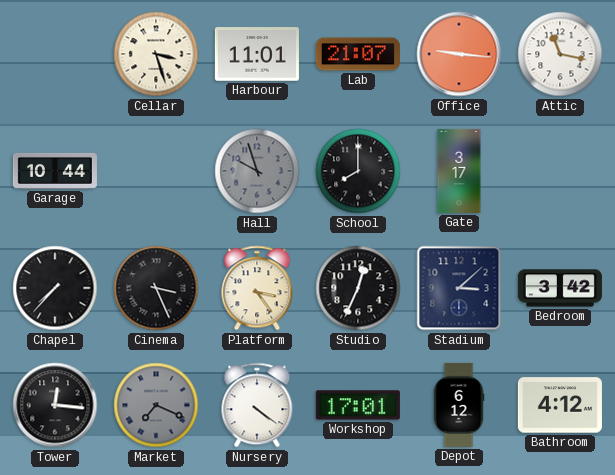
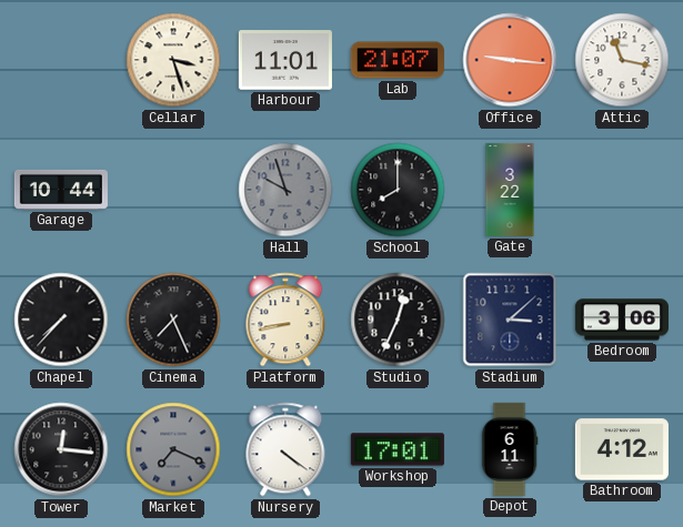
Gate: 3:17 -> 3:22 (510, 190)
Cinema: 3:26 -> 7:26 (173, 320)
Platform: 3:24 -> 8:43 (285, 320)
Bedroom: 3:42 -> 3:06 (622, 320)
Depot: 6:12 -> 6:11 (510, 449)
